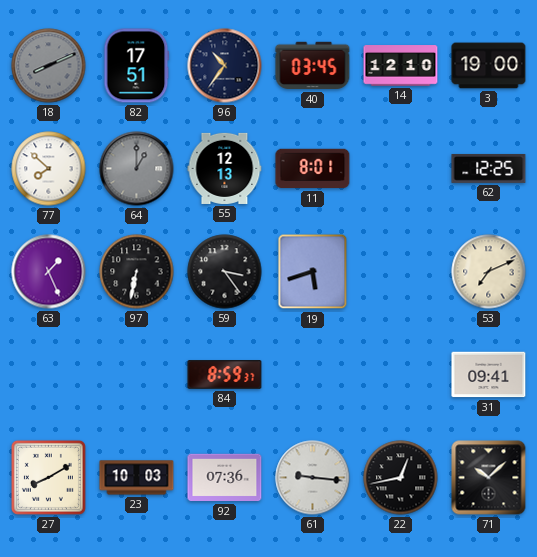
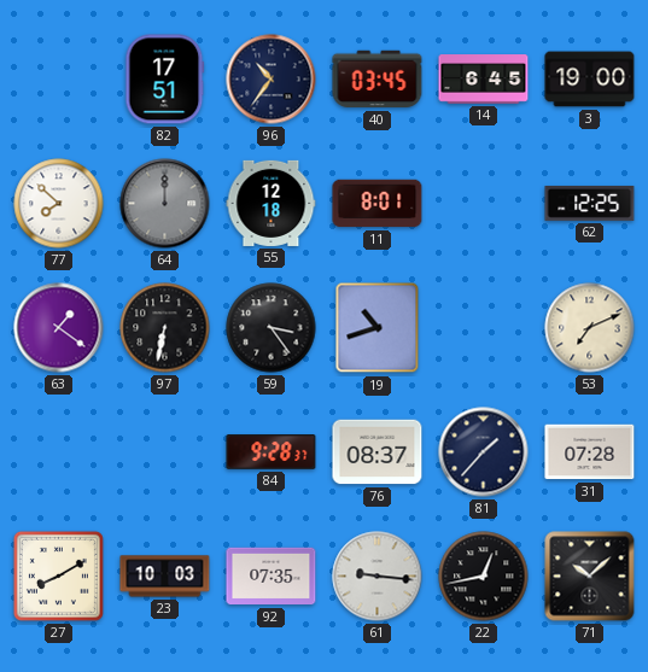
18: 8:11 -> none (49, 66)
14: 12:10 -> 6:45 (484, 80)
64: 1:00 -> 12:00 (165, 204)
55: 12:13 -> 12:18 (272, 203)
63: 1:26 -> 1:21 (59, 328)
19: 5:42 -> 10:42 (378, 328)
84: 8:59 -> 9:28 (272, 452)
76: none -> 08:37 (378, 452)
81: none -> 1:37 (484, 452)
31: 09:41 -> 07:28 (590, 452)
92: 07:36 -> 07:35 (272, 577)
